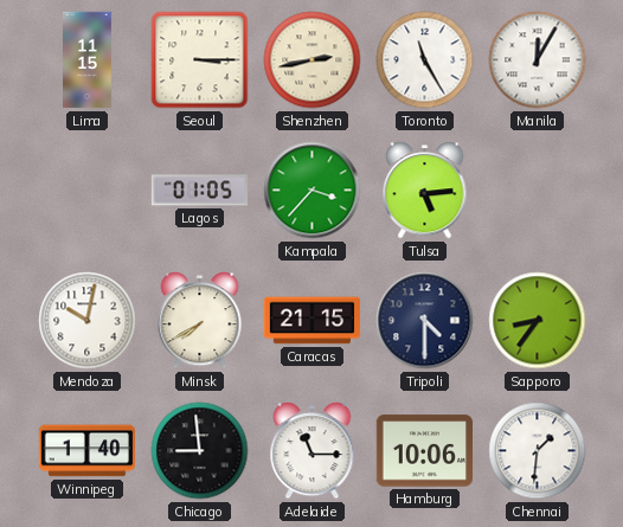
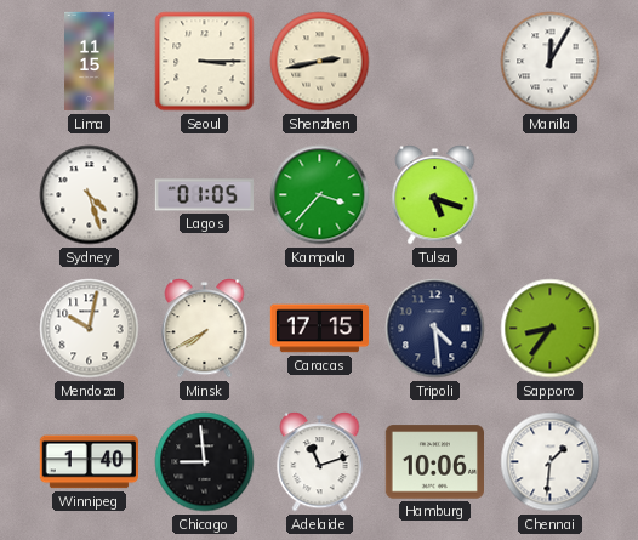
Toronto: 11:25 -> none (425, 60)
Sydney: none -> 4:27 (90, 195)
Tulsa: 5:14 -> 5:18 (435, 195)
Caracas: 21:15 -> 17:15 (320, 329)
Tripoli: 4:30 -> 4:29 (435, 329)
Adelaide: 11:15 -> 11:12 (320, 462)
